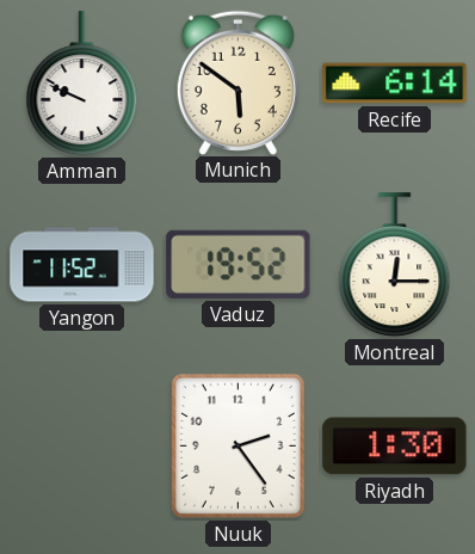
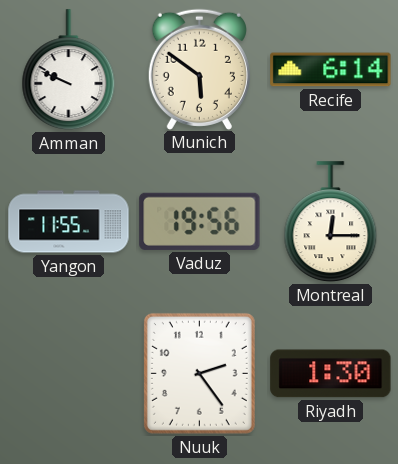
Yangon: 11:52 -> 11:55 (69, 222)
Vaduz: 19:52 -> 19:56 (200, 221)
